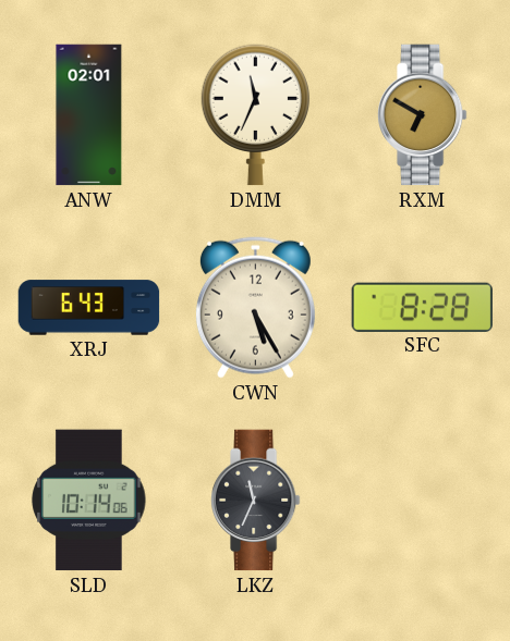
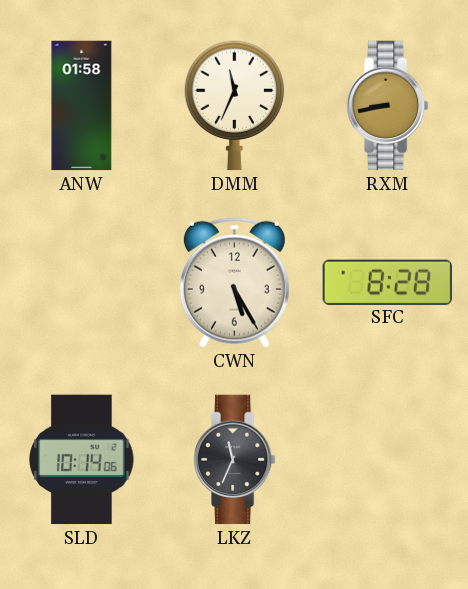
ANW: 02:01 -> 01:58 (82, 106)
RXM: 6:50 -> 8:43 (387, 106)
XRJ: 6:43 -> none (89, 308)
